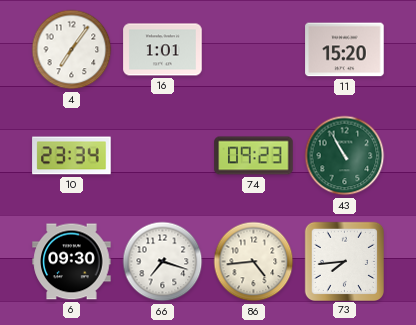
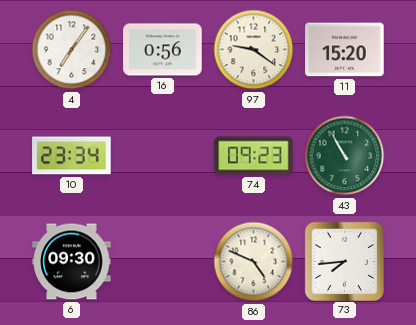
16: 1:01 -> 0:56 (163, 50)
97: none -> 9:21 (254, 50)
66: 7:18 -> none (163, 262)
86: 4:44 -> 4:49 (254, 262)
